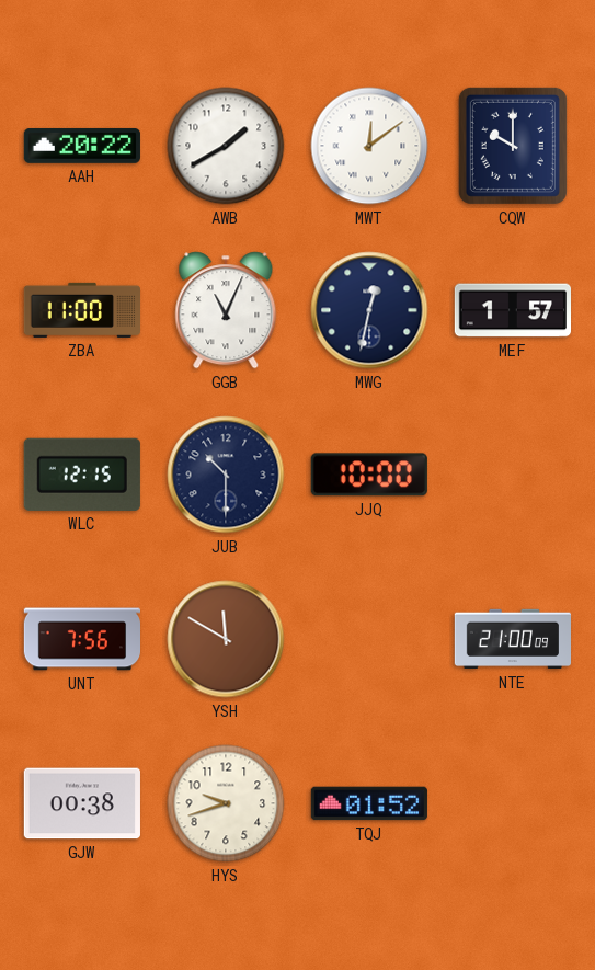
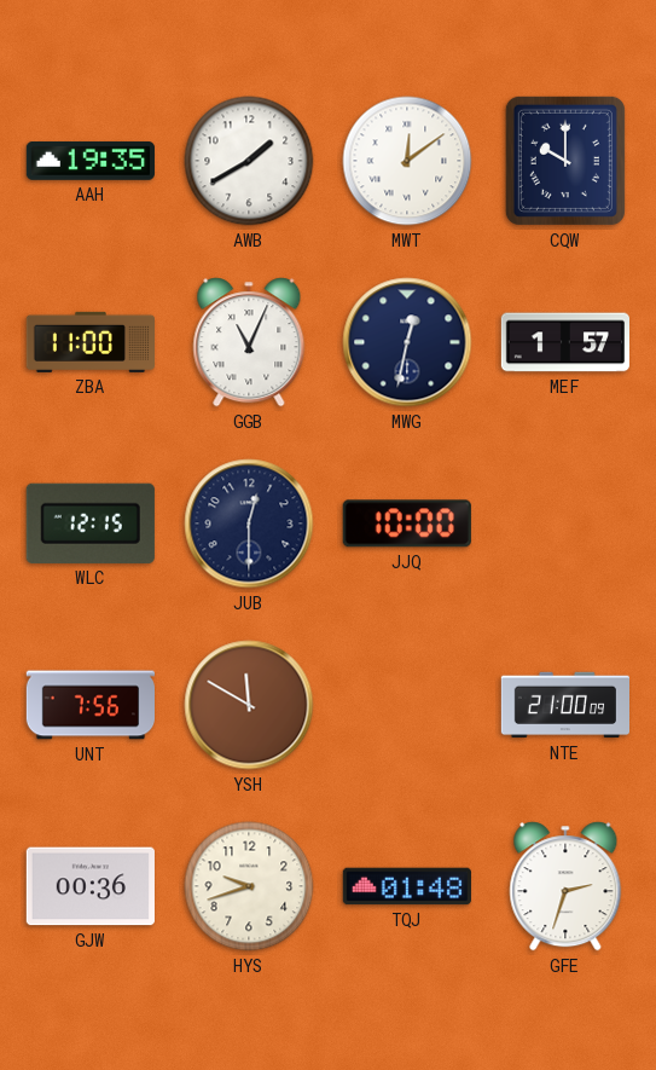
AAH: 20:22 -> 19:35 (91, 161)
JUB: 10:30 -> 12:30 (249, 524)
GJW: 00:38 -> 00:36 (91, 886)
TQJ: 01:52 -> 01:48 (407, 886)
GFE: none -> 2:33 (565, 886)
